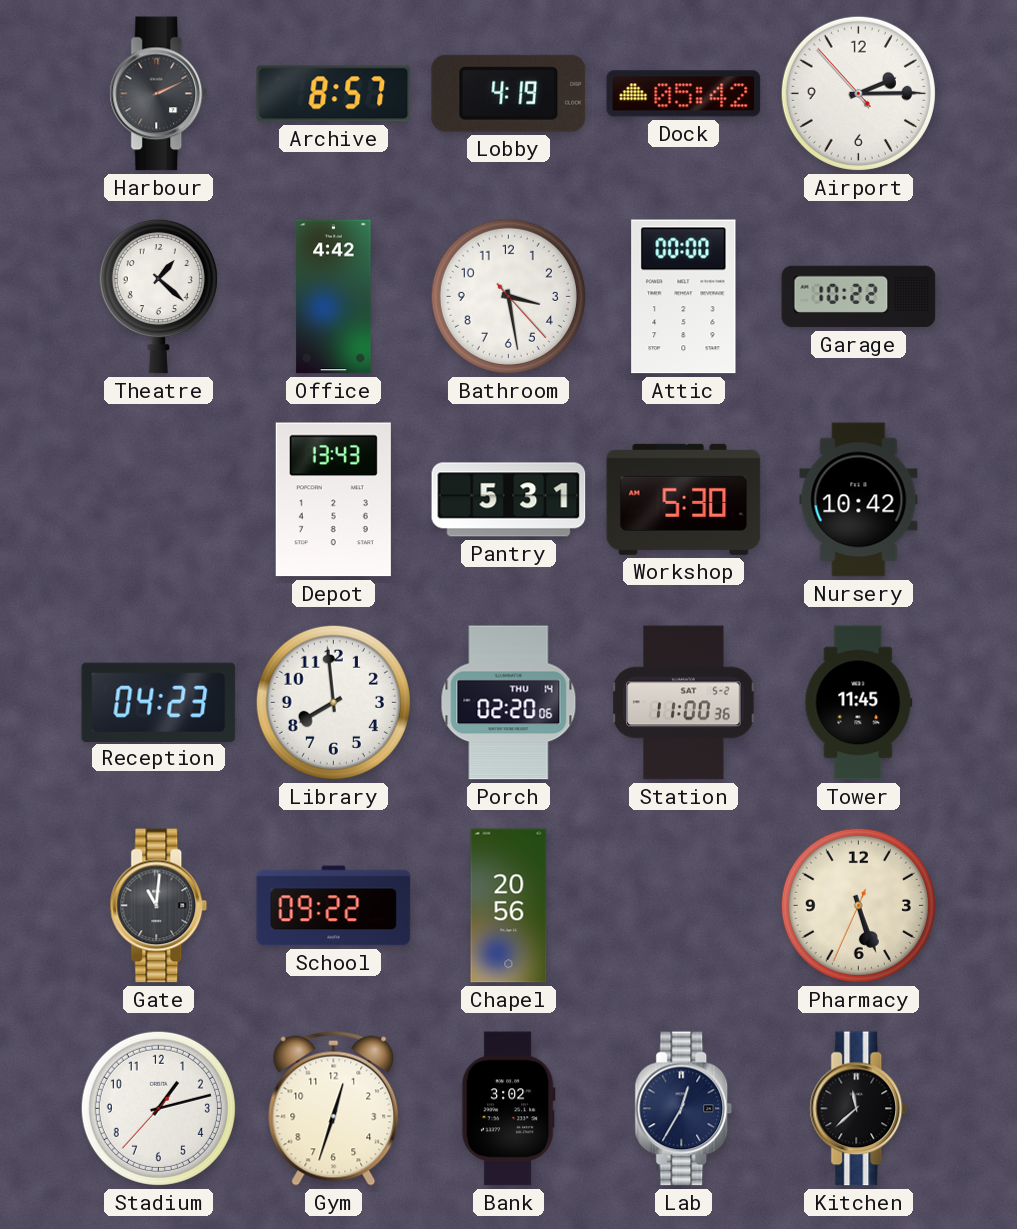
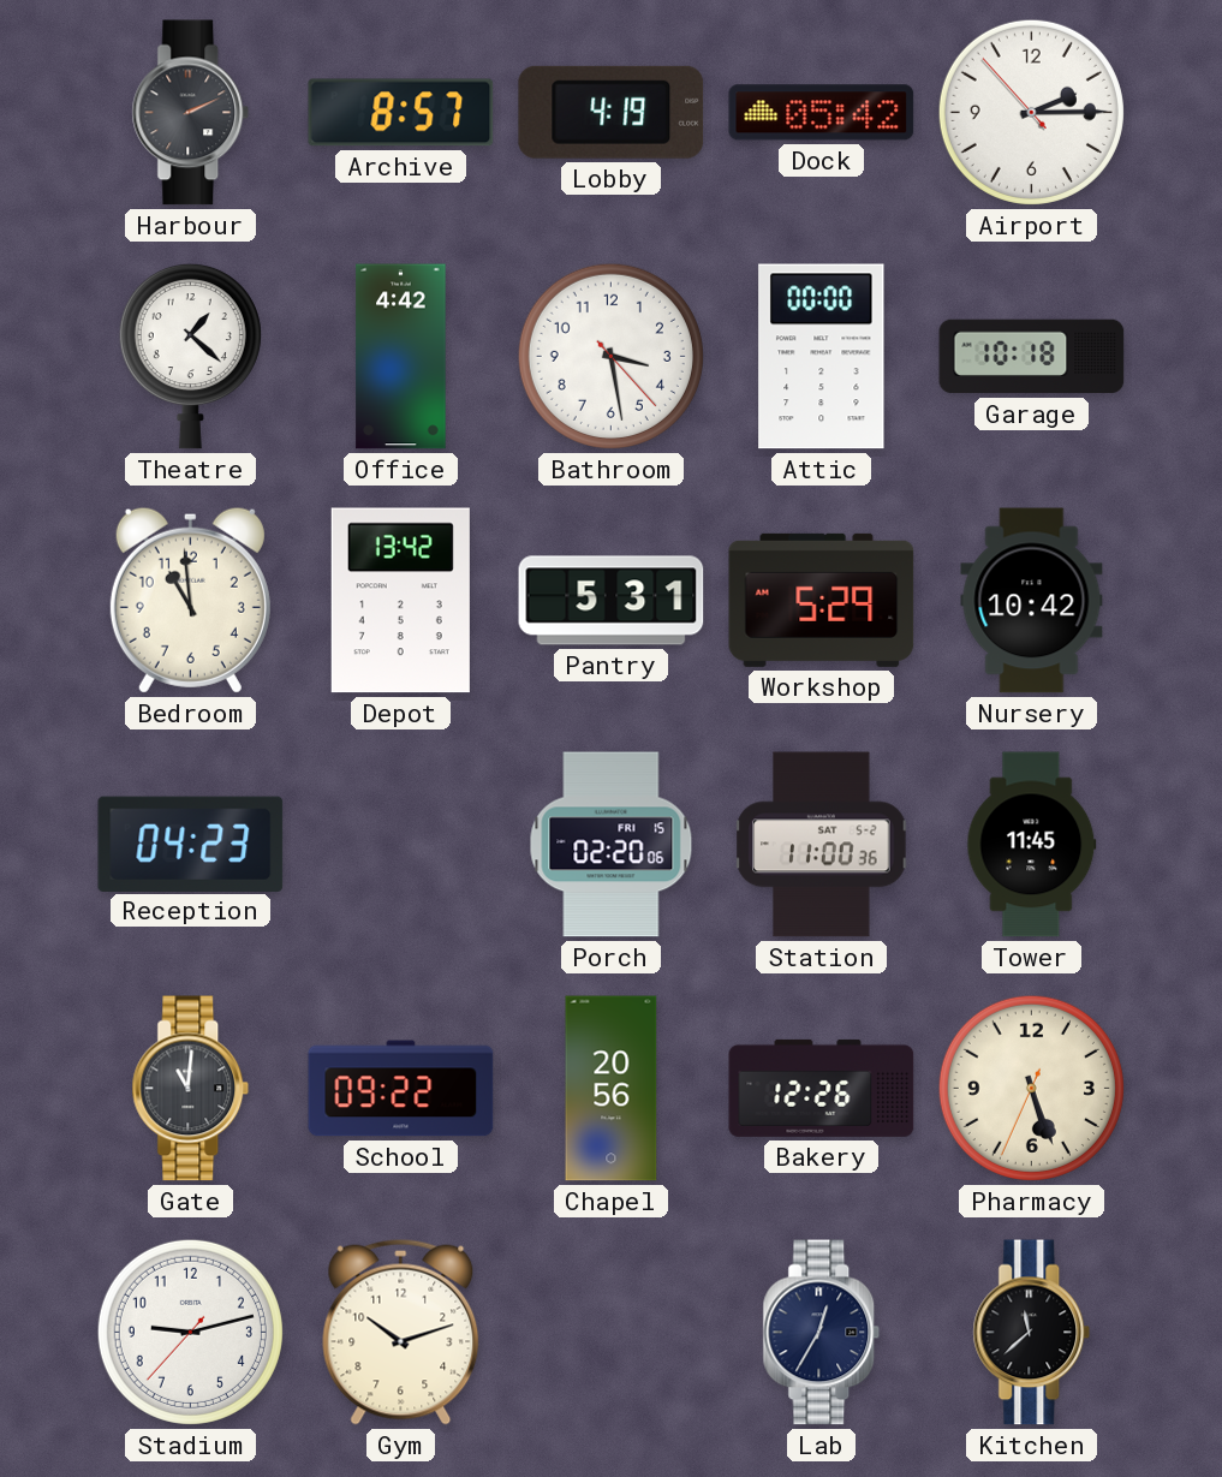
Garage: 10:22 -> 10:18 (1032, 357)
Bedroom: none -> 10:59 (190, 600)
Depot: 13:43 -> 13:42 (400, 601)
Workshop: 5:30 -> 5:29 (822, 600)
Library: 7:59 -> none (333, 702)
Porch date: THU 14 -> FRI 15 (612, 845)
Bakery: none -> 12:26 (822, 1088)
Stadium: 1:12 -> 9:12 (190, 1332)
Gym: 12:33 -> 10:12 (401, 1332)
Bank: 3:02 -> none (508, 1109)
